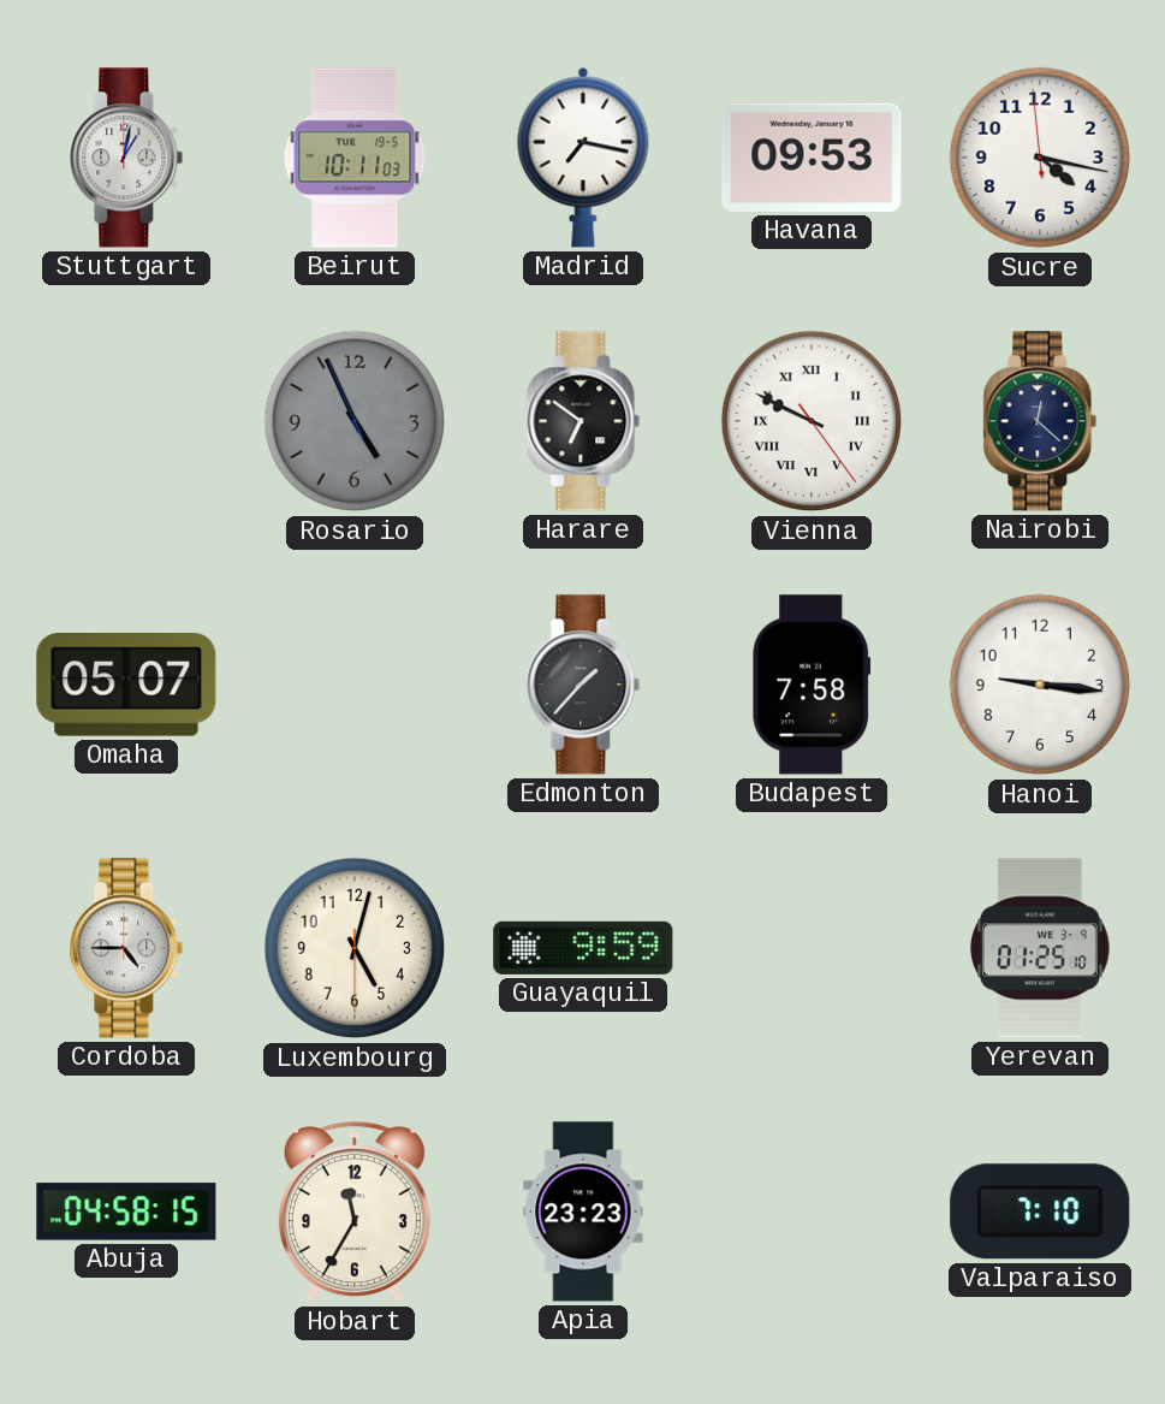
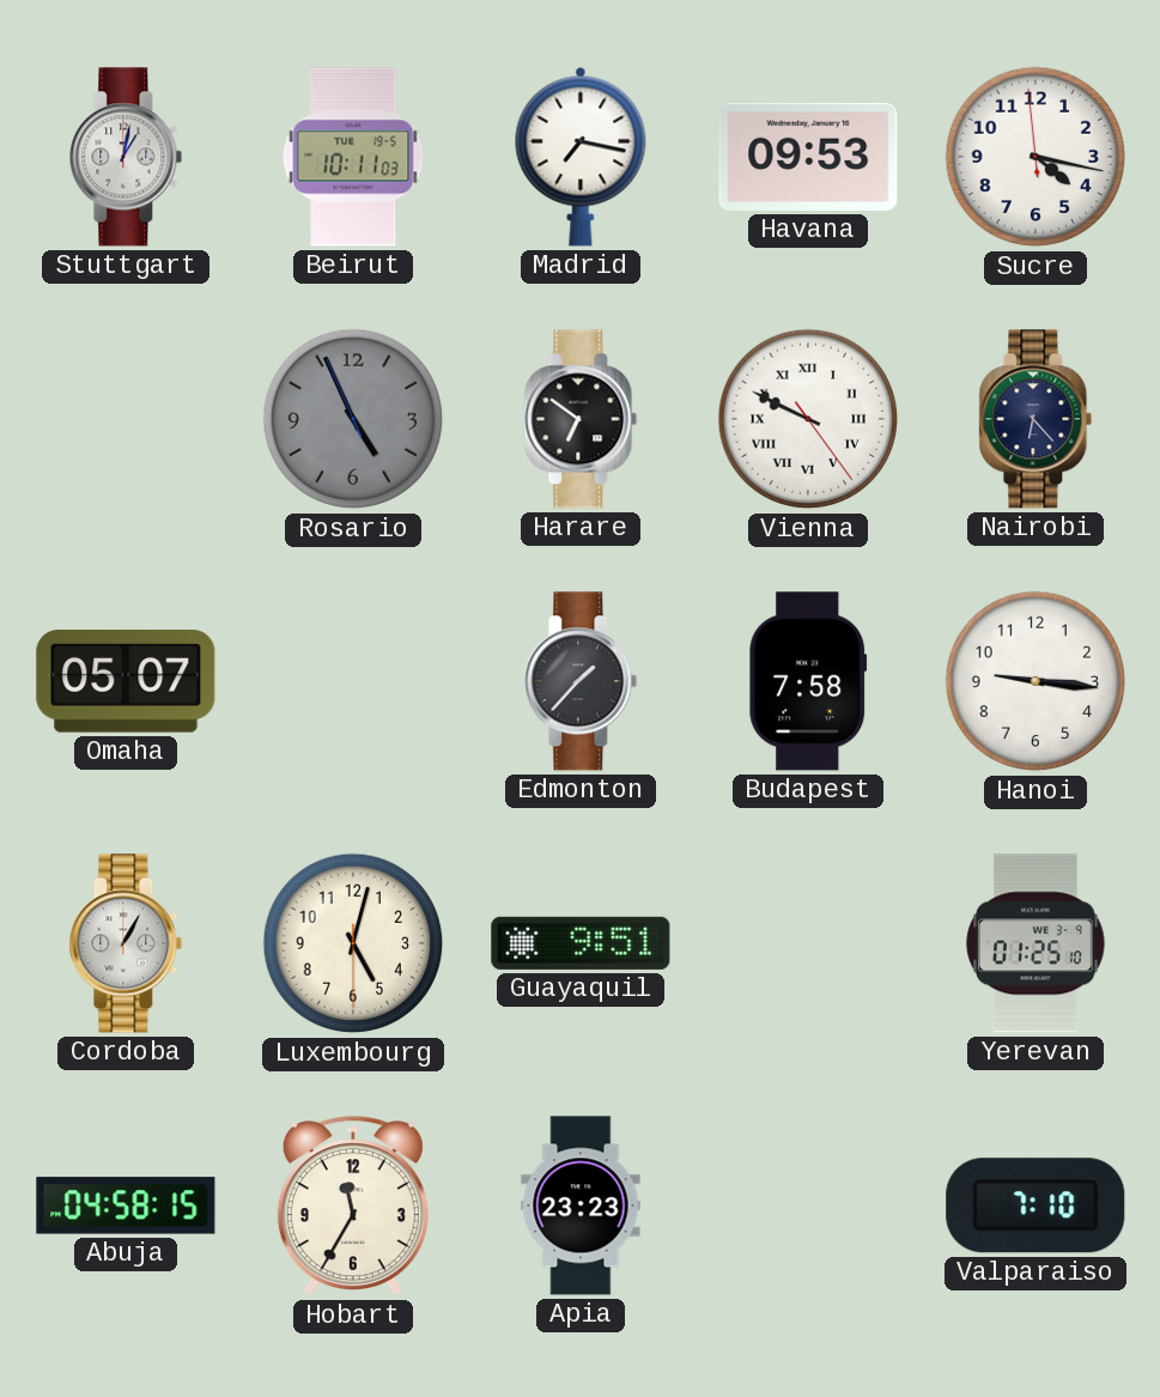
Nairobi: 12:22 -> 6:23 (1036, 419)
Cordoba: 4:45 -> 1:05 (126, 943)
Guayaquil: 9:59 -> 9:51 (581, 943)
